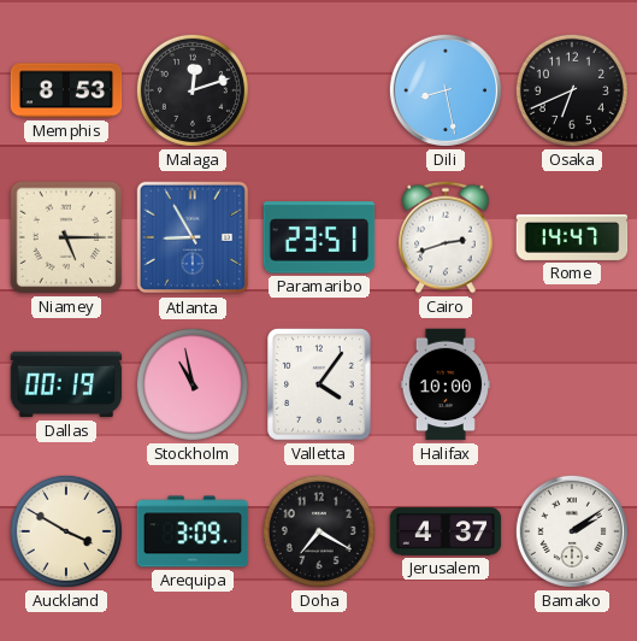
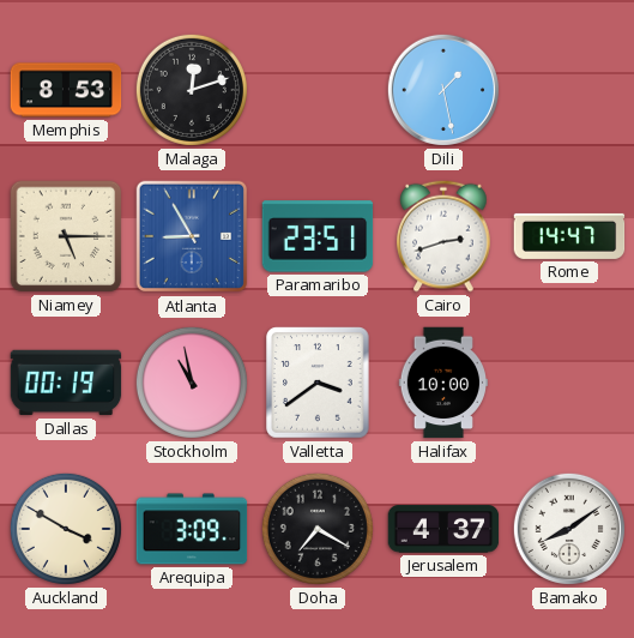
Dili: 8:28 -> 1:28 (443, 90)
Osaka: 6:41 -> none (572, 90)
Valletta: 4:06 -> 3:39 (318, 383)
Bamako: 2:09 -> 8:09 (569, 529)
